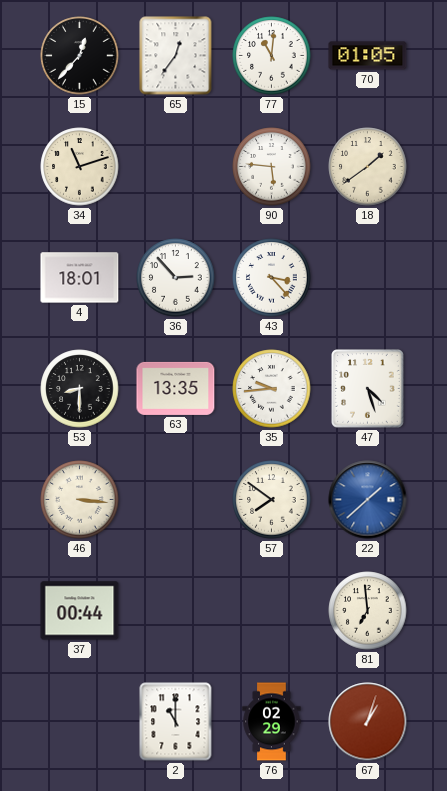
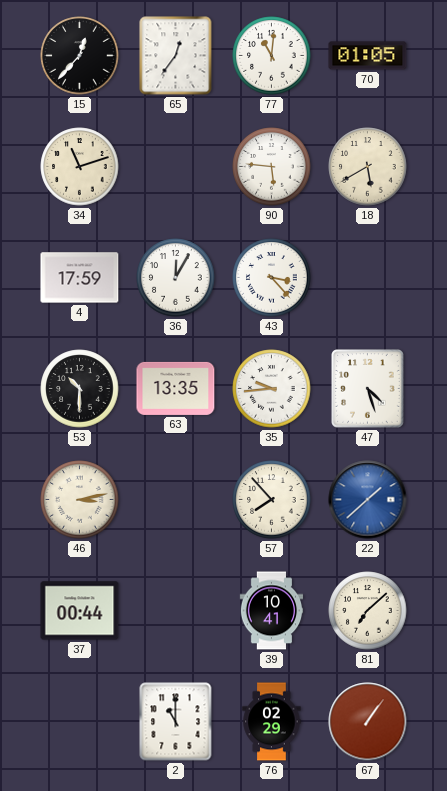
18: 1:39 -> 5:40 (368, 167)
4: 18:01 -> 17:59 (80, 278)
36: 2:53 -> 12:05 (176, 278)
53: 8:30 -> 10:30 (80, 389)
46: 3:16 -> 3:13 (80, 500)
57: 7:51 -> 7:53 (272, 500)
39: none -> 10:41 (272, 611)
81: 6:59 -> 7:08 (368, 611)
67: 1:03 -> 1:06 (368, 722)
